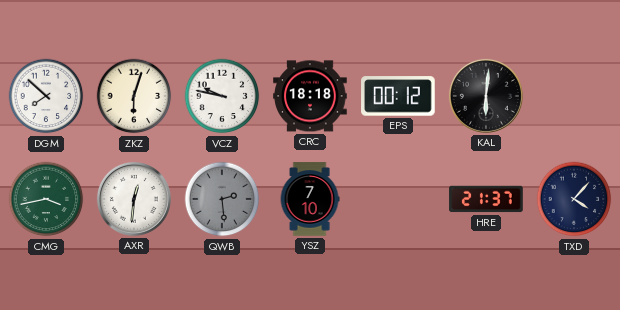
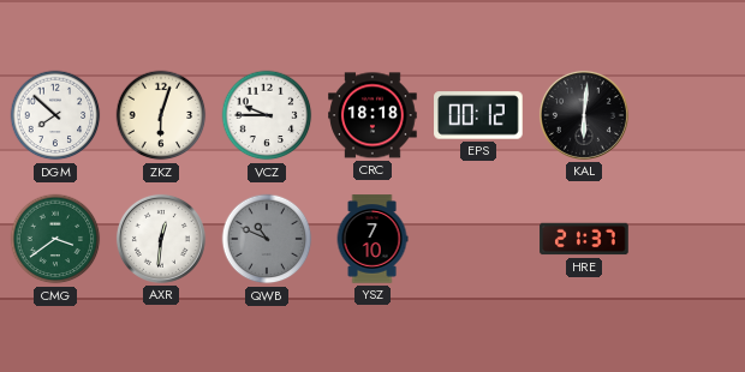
VCZ: 9:47 -> 9:45 (267, 115)
CMG: 3:43 -> 3:39 (55, 239)
QWB: 2:29 -> 10:49 (267, 239)
TXD: 4:07 -> none (574, 199)
